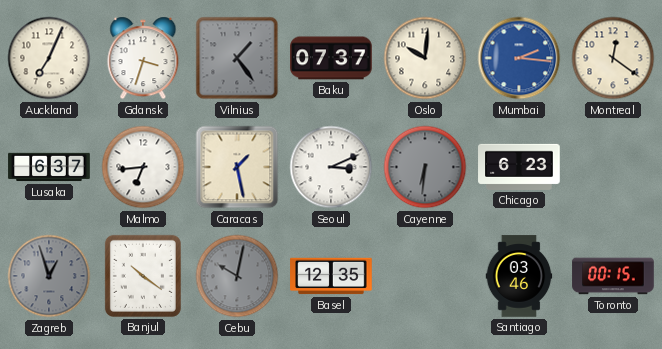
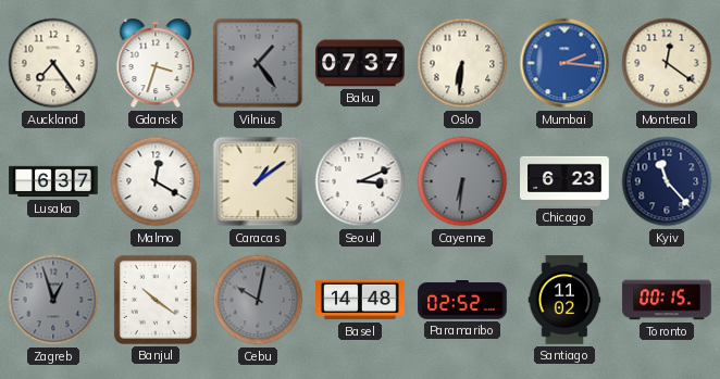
Auckland: 7:04 -> 7:24 (53, 63)
Oslo: 10:01 -> 6:31 (462, 63)
Malmo: 6:44 -> 12:20 (156, 181)
Caracas: 1:28 -> 1:09 (258, 181)
Kyiv: none -> 11:23 (667, 181)
Basel: 12:35 -> 14:48 (360, 300)
Paramaribo: none -> 02:52 (462, 301)
Santiago: 03:46 -> 11:02 (564, 300)
